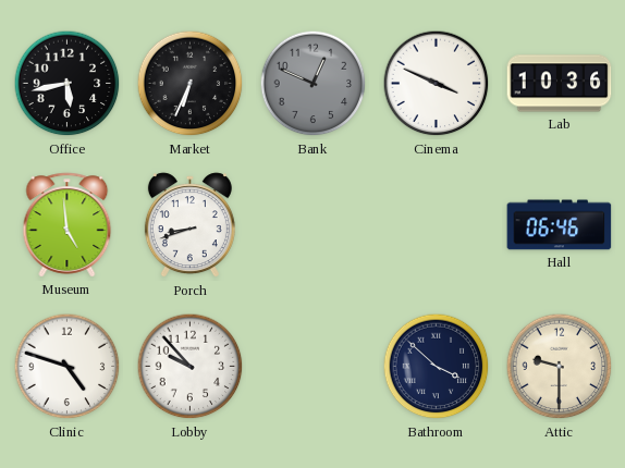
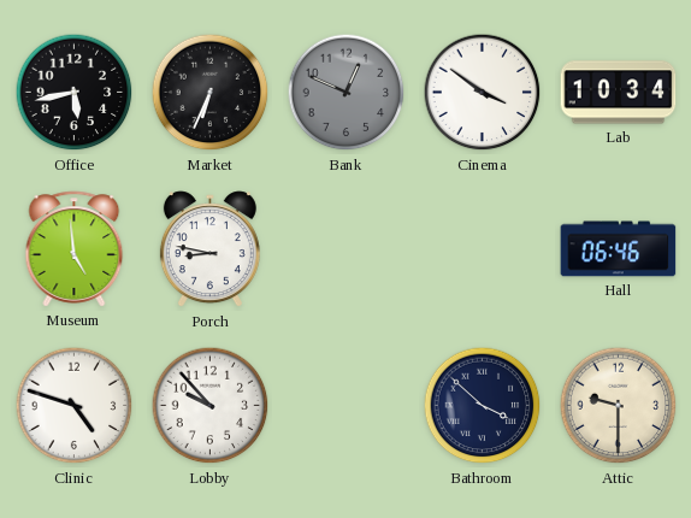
Cinema: 3:49 -> 3:51 (483, 93)
Lab: 10:36 -> 10:34 (619, 93)
Porch: 8:42 -> 8:47 (209, 249)
